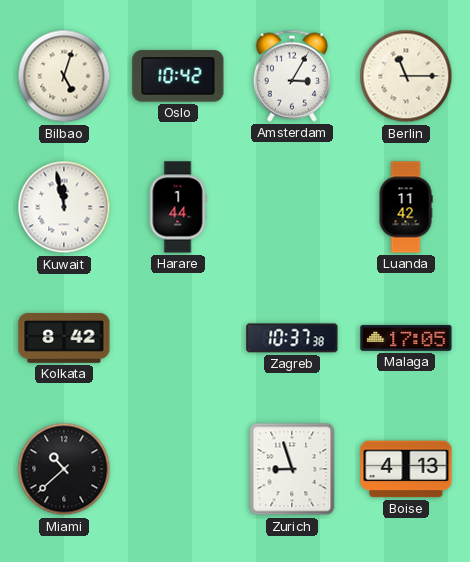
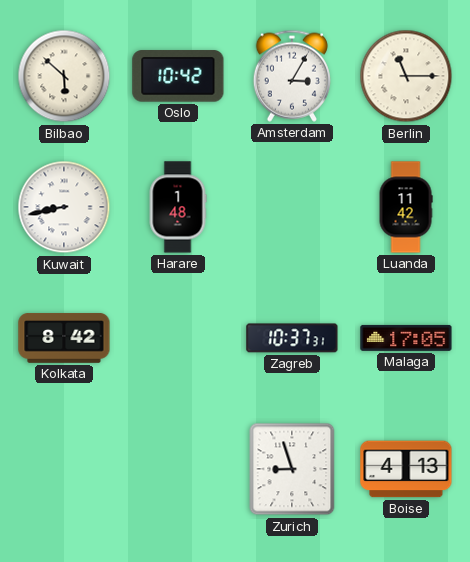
Bilbao: 5:03 -> 5:52 (64, 76)
Kuwait: 11:58 -> 8:43 (64, 207)
Harare: 1:44 -> 1:48 (178, 207)
Zagreb: 10:37:38 -> 10:37:31 (292, 338)
Miami: 10:38 -> none (64, 469)
